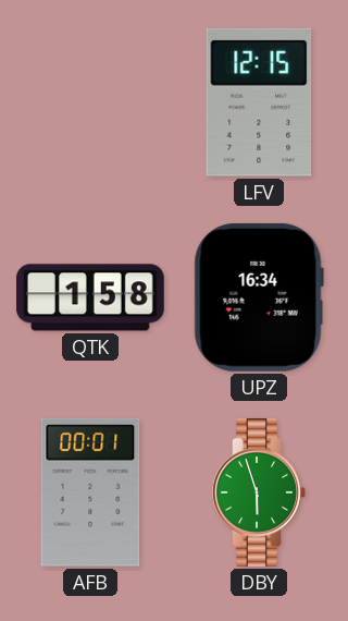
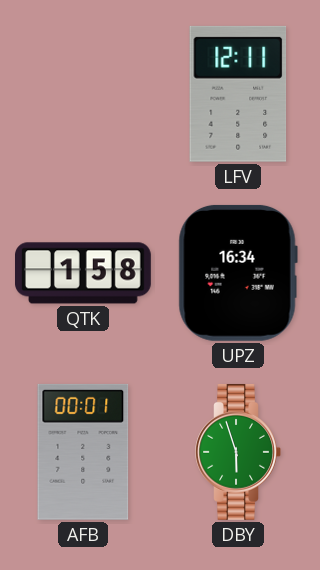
LFV: 12:15 -> 12:11 (238, 94)
